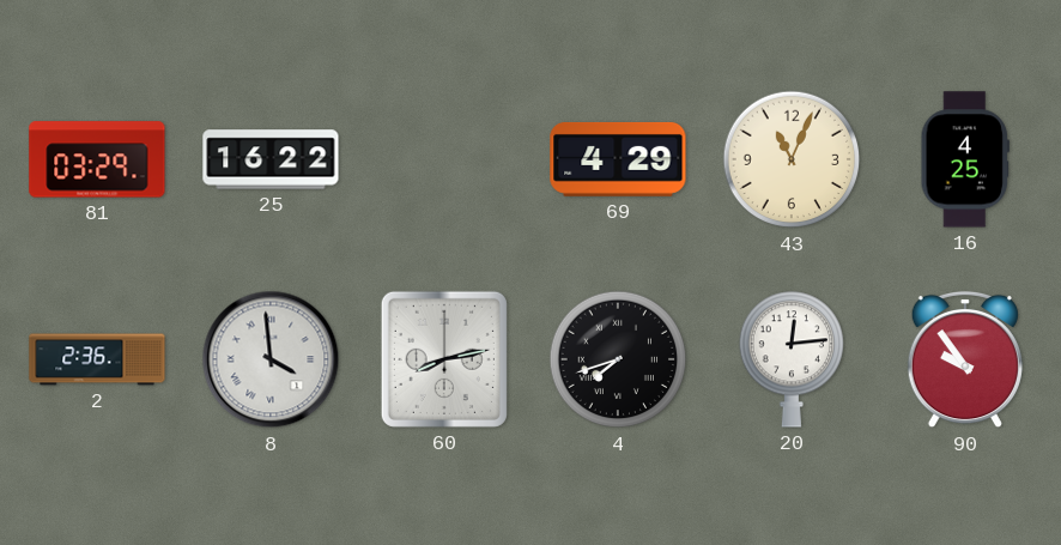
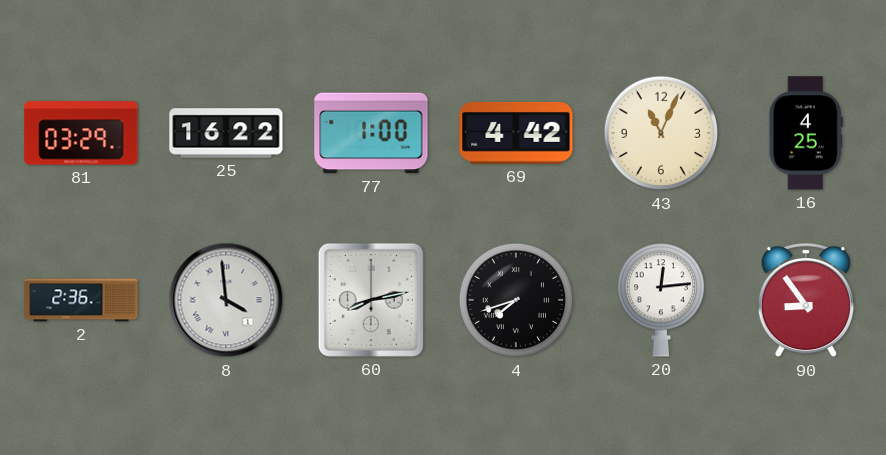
77: none -> 1:00 (371, 133)
69: 4:29 -> 4:42 (516, 133)
90: 9:54 -> 8:54 (806, 300)
